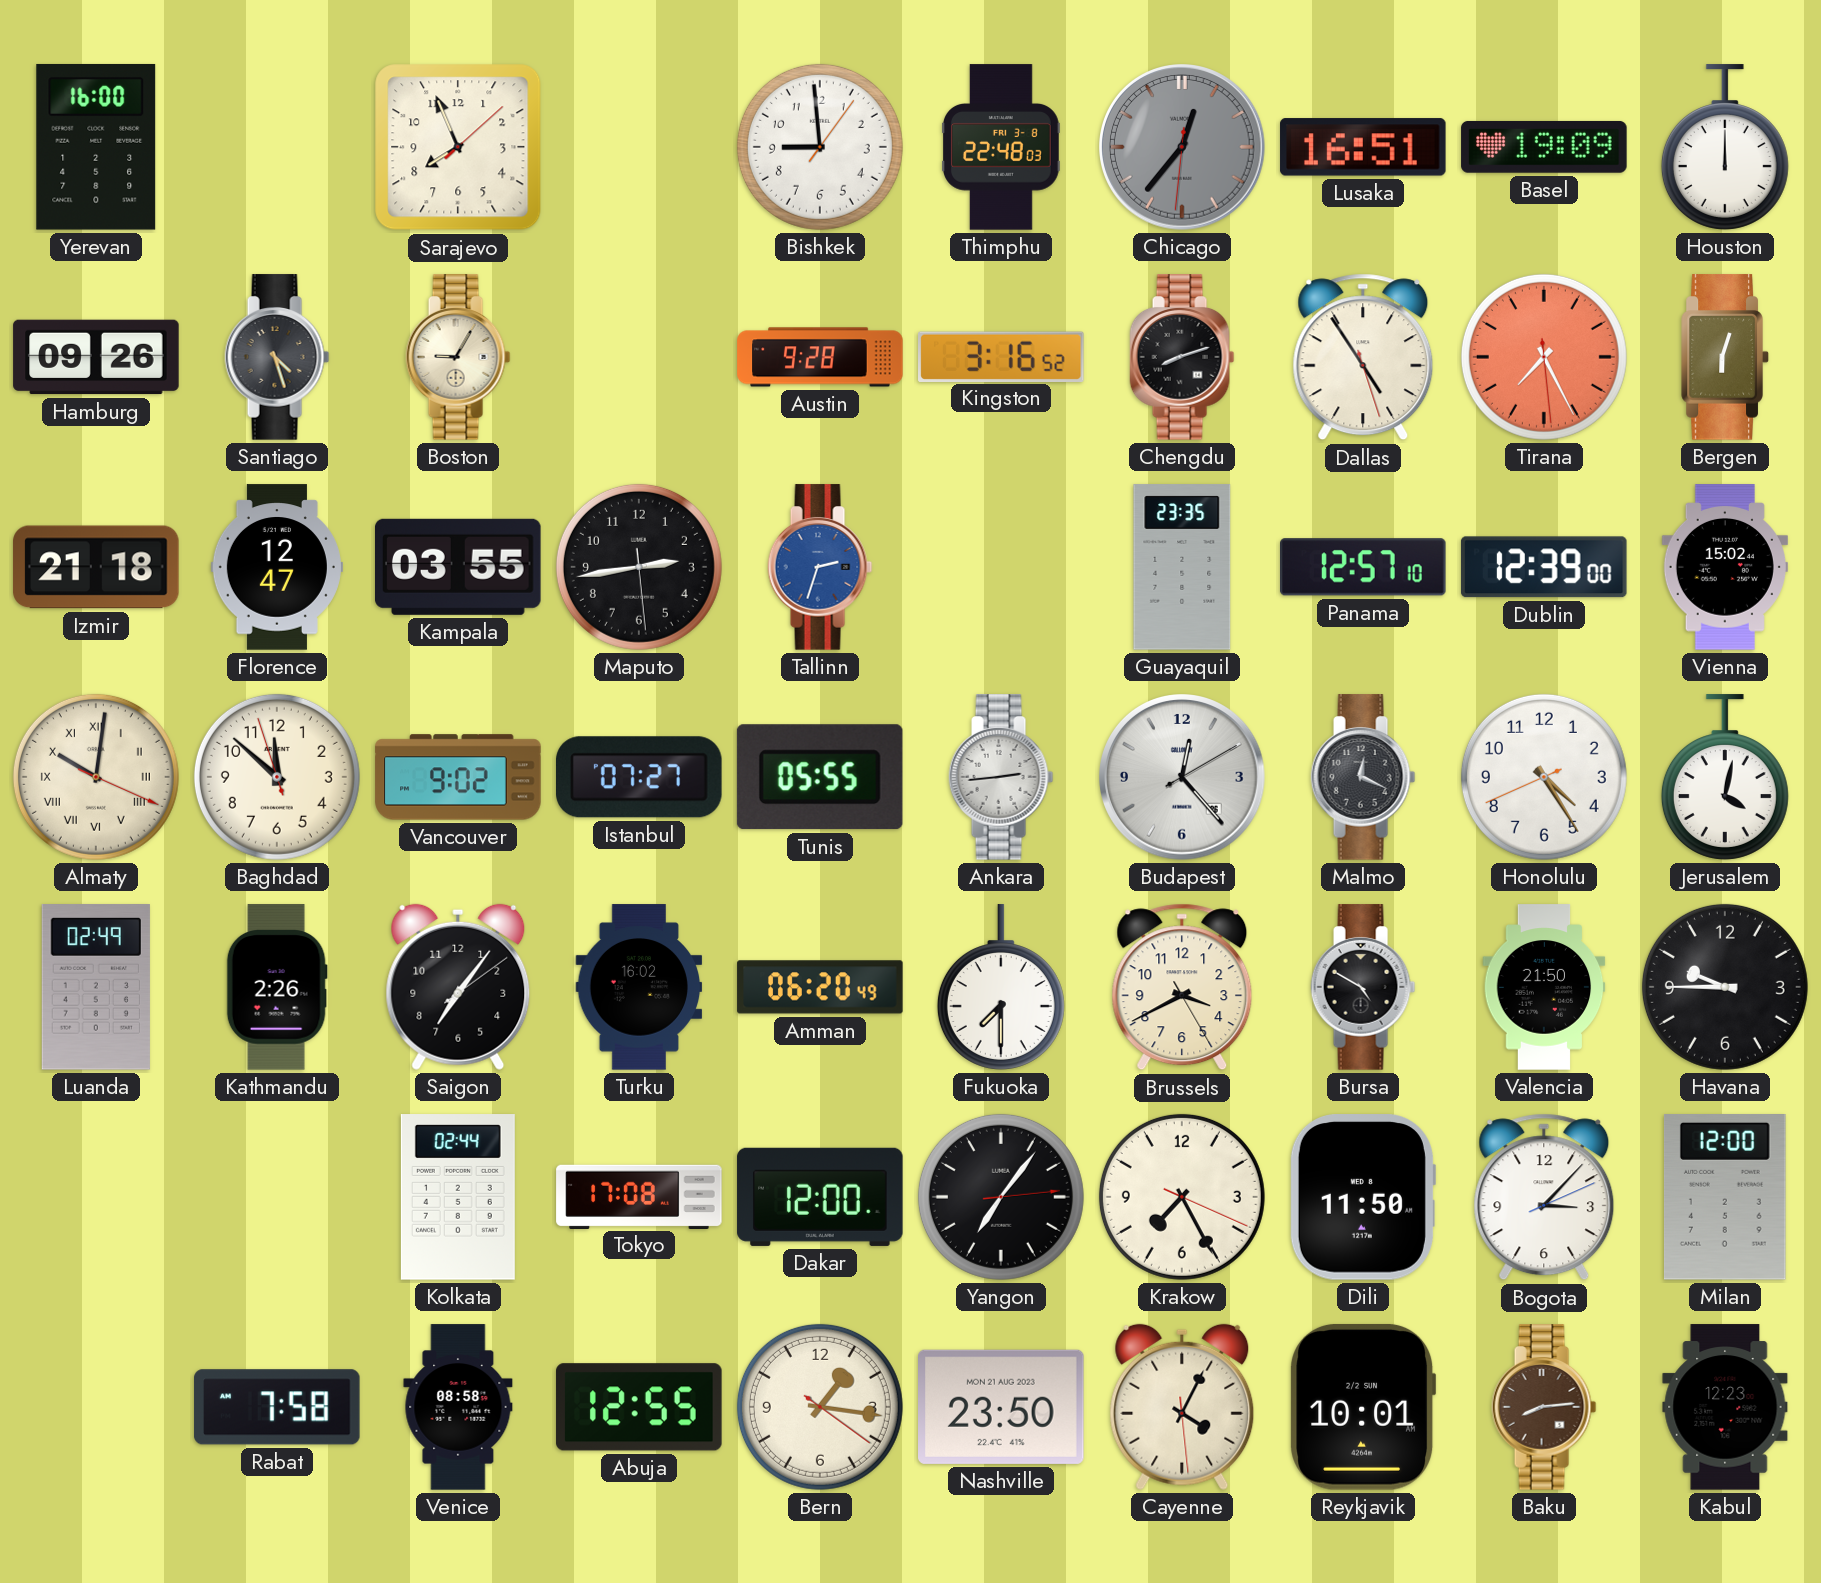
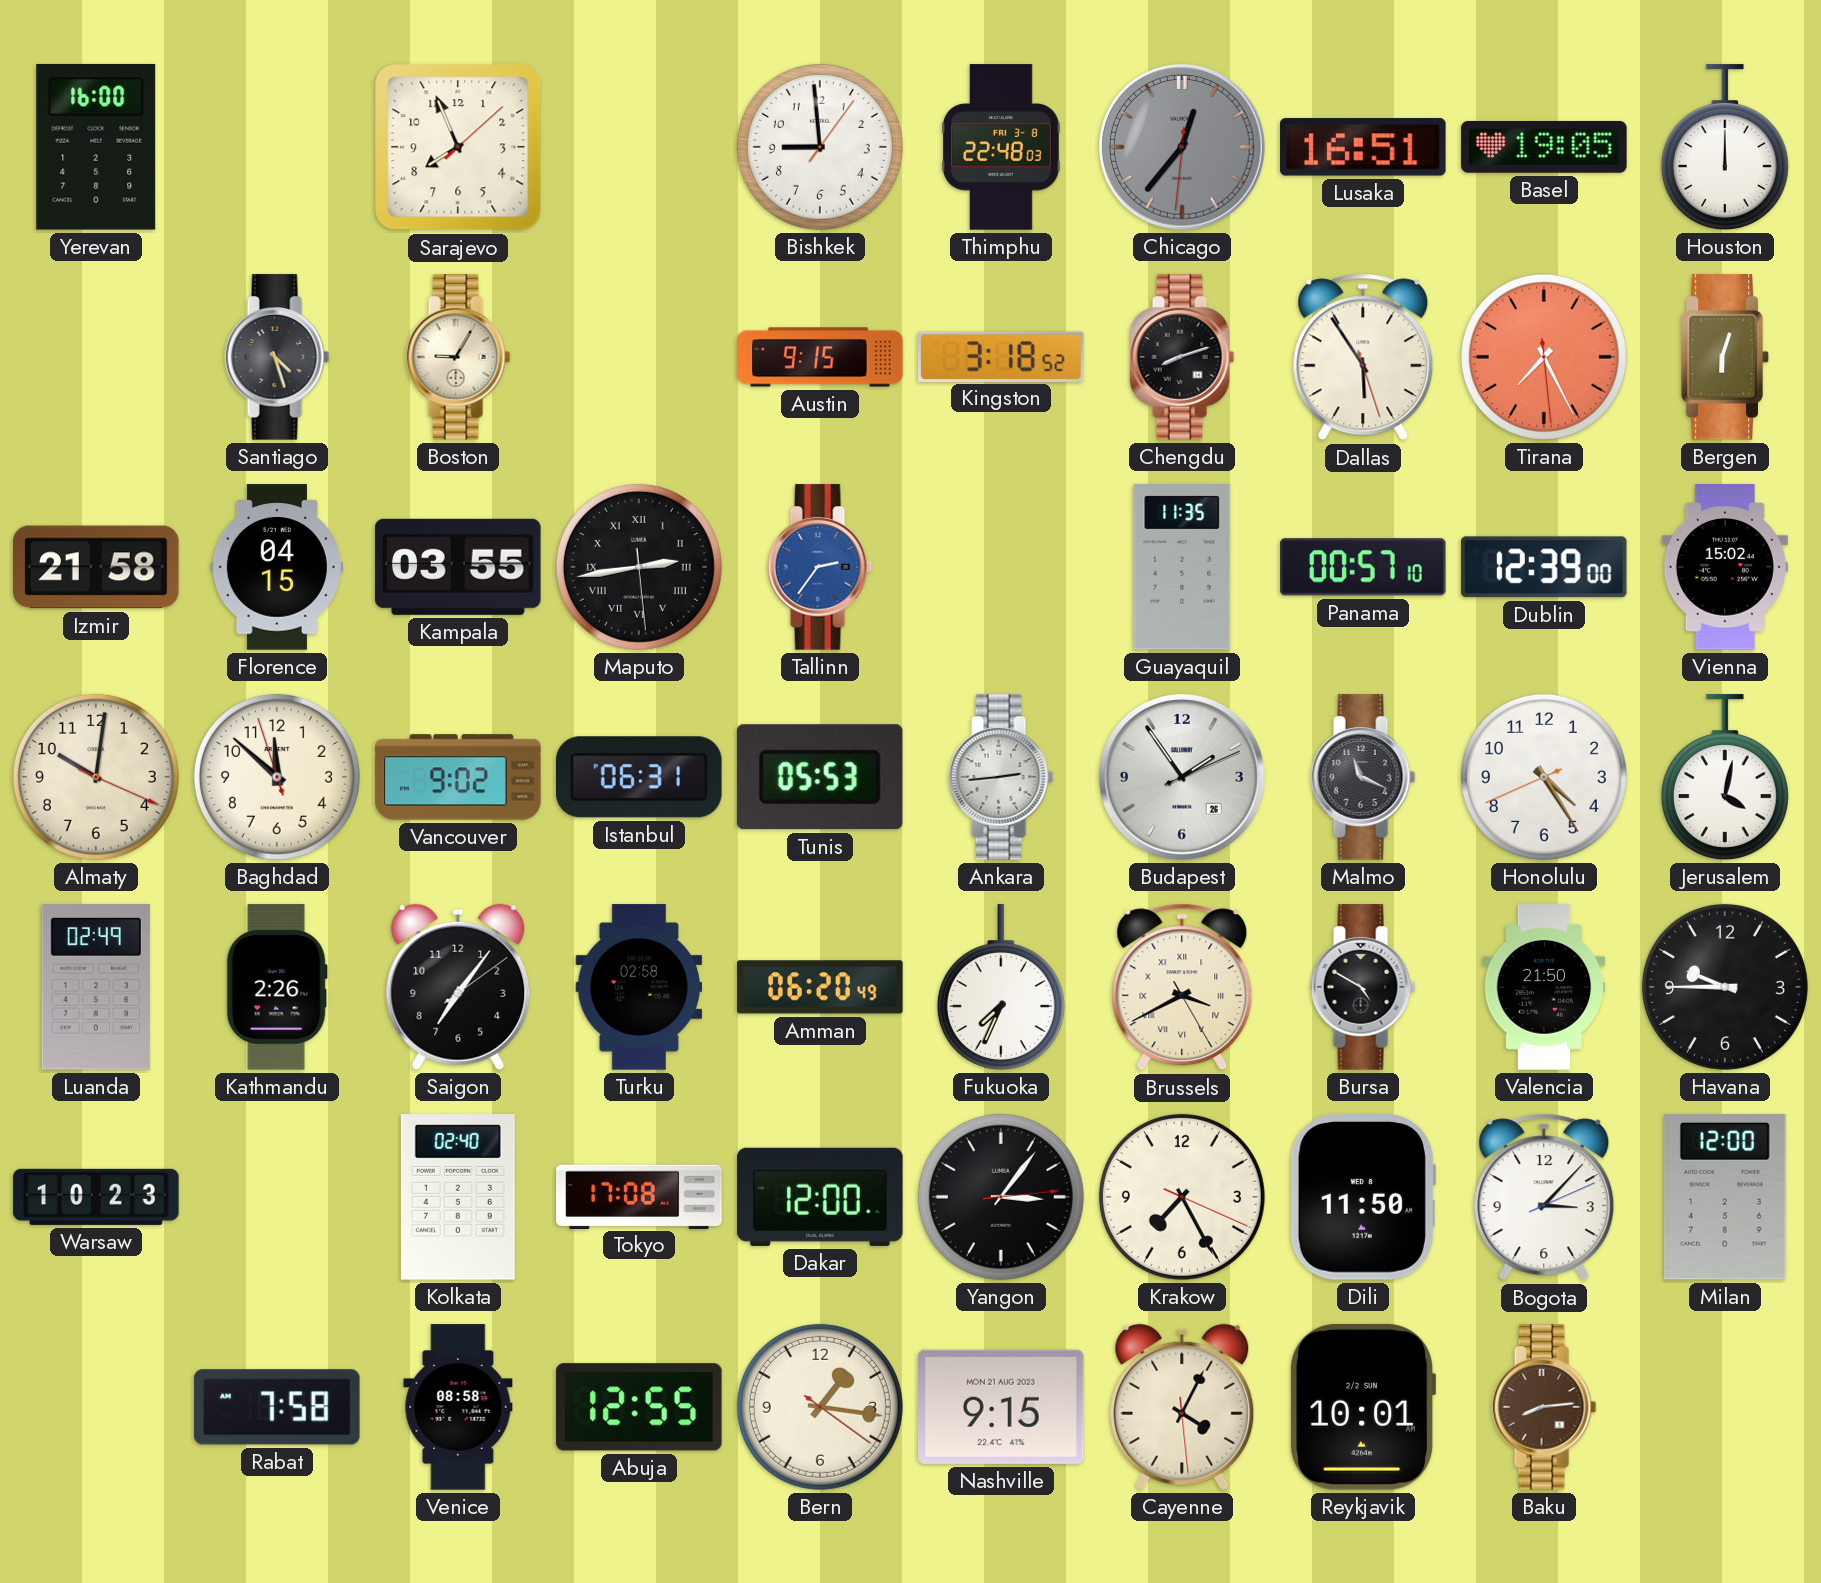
Basel: 19:09 -> 19:05 (1544, 147)
Hamburg: 09:26 -> none (96, 357)
Austin: 9:28 -> 9:15 (820, 357)
Kingston: 3:16 -> 3:18 (1002, 356)
Dallas: 4:54 -> 5:54 (1363, 357)
Izmir: 21:18 -> 21:58 (96, 567)
Florence: 12:47 -> 04:15 (277, 567)
Maputo numerals: Arabic -> Roman (639, 567)
Tallinn: 2:33 -> 2:36 (820, 567)
Guayaquil: 23:35 -> 11:35 (1182, 567)
Panama: 12:57 -> 00:57 (1364, 567)
Almaty numerals: Roman -> Arabic (96, 777)
Istanbul: 07:27 -> 06:31 (640, 777)
Tunis: 05:55 -> 05:53 (820, 777)
Budapest: 12:23 -> 1:54 (1182, 777)
Malmo: 12:19 -> 11:19 (1363, 777)
Turku: 16:02 -> 02:58 (639, 987)
Fukuoka: 7:30 -> 7:34 (1001, 987)
Brussels numerals: Arabic -> Roman (1182, 987)
Warsaw: none -> 10:23 (96, 1197)
Kolkata: 02:44 -> 02:40 (458, 1197)
Yangon: 7:06 -> 3:06 (1001, 1197)
Nashville: 23:50 -> 9:15 (1002, 1407)
Kabul: 12:23 -> none (1725, 1407)
